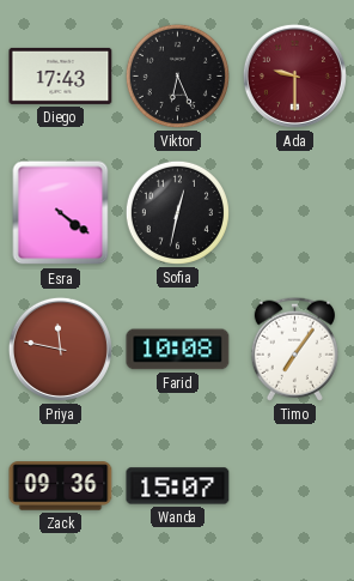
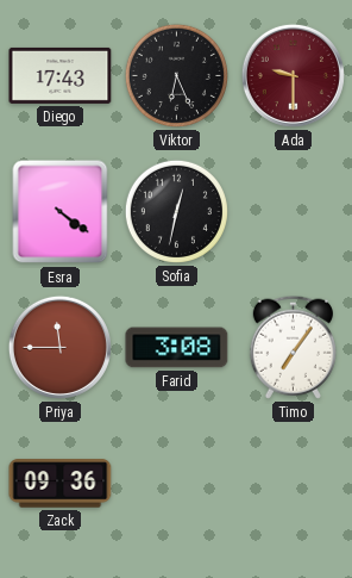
Priya: 11:47 -> 11:45 (59, 347)
Farid: 10:08 -> 3:08 (177, 348)
Wanda: 15:07 -> none (178, 486)
